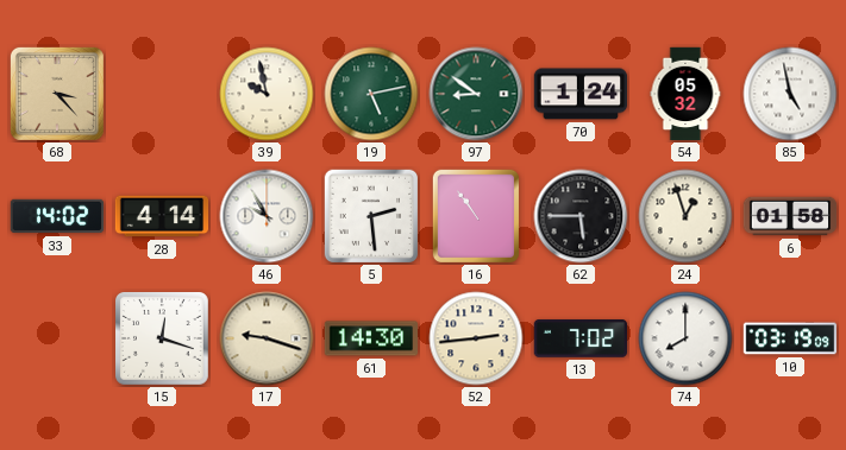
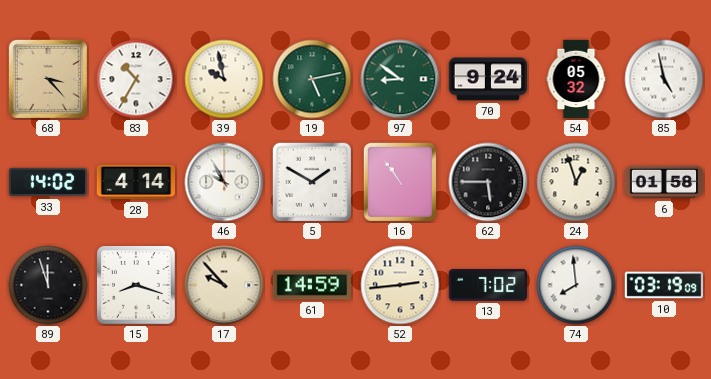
83: none -> 10:35 (136, 79)
70: 1:24 -> 9:24 (488, 79)
5: 2:29 -> 1:50 (312, 182)
89: none -> 11:57 (48, 285)
15: 12:18 -> 8:18 (137, 286)
17: 9:18 -> 9:53 (224, 285)
61: 14:30 -> 14:59 (311, 285)
74: 8:00 -> 7:59 (576, 285)
